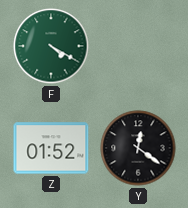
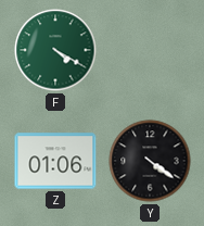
Z: 01:52 -> 01:06 (55, 161)
Y: 12:21 -> 4:21 (150, 161)
